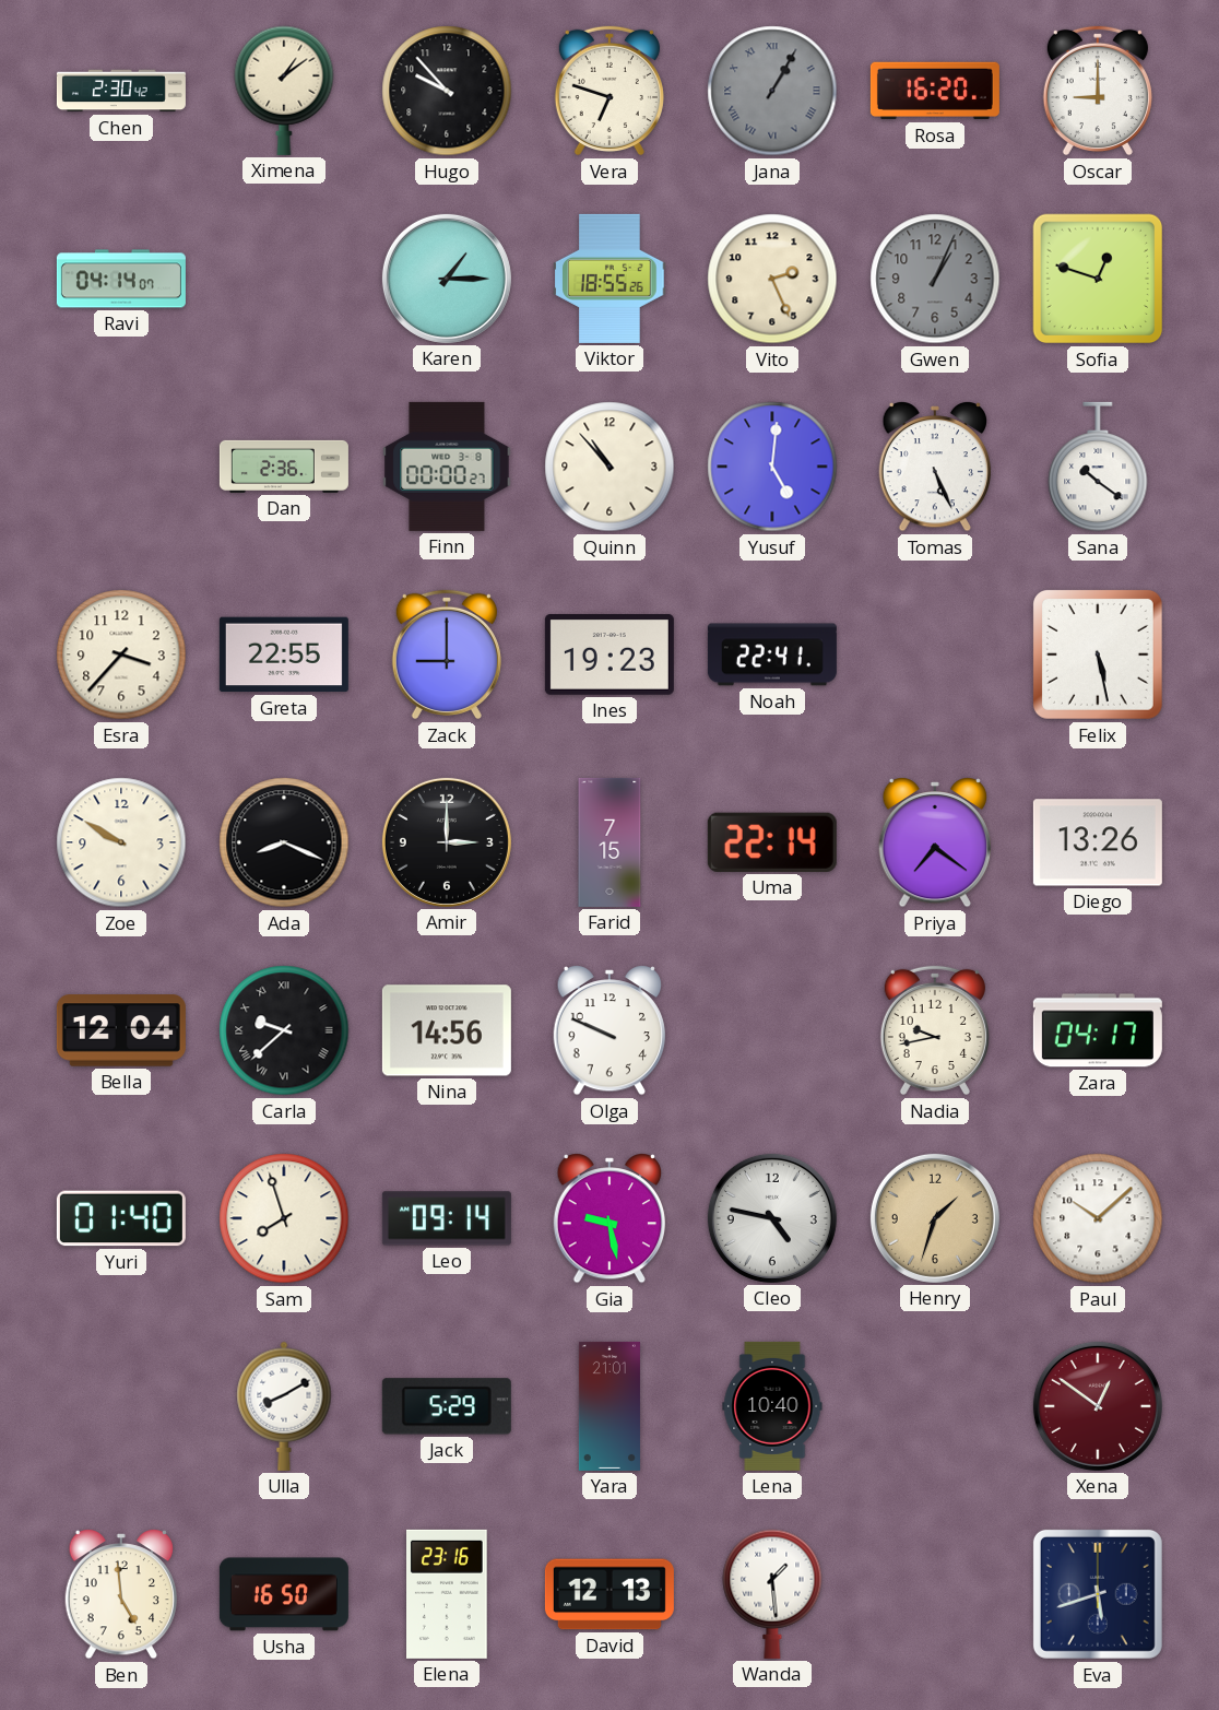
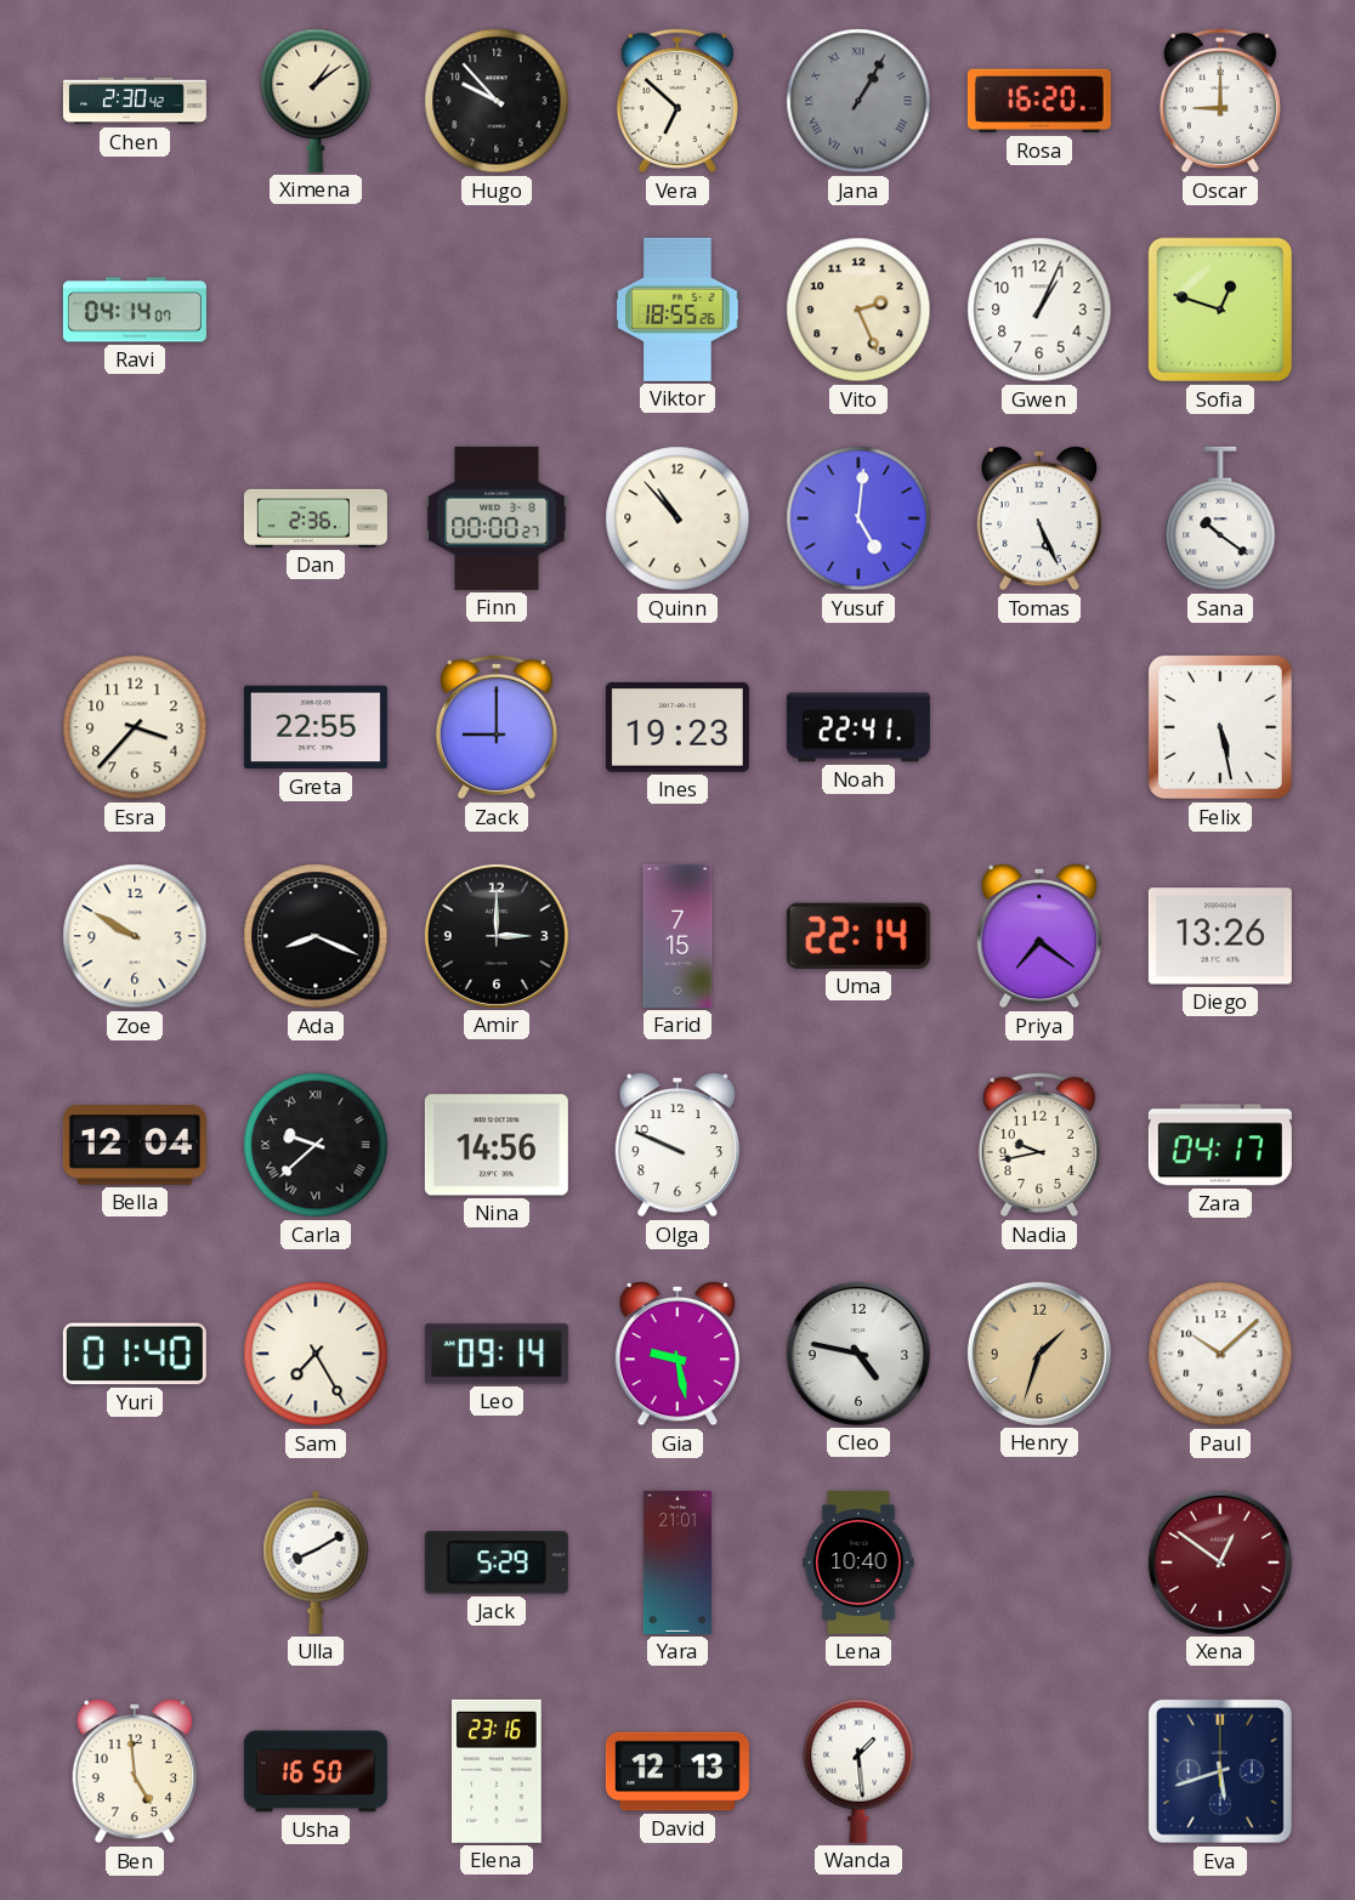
Vera: 6:48 -> 6:52 (678, 101)
Karen: 1:15 -> none (447, 279)
Gwen dial: grey -> white (1039, 310)
Sam: 7:57 -> 7:25 (316, 1354)
